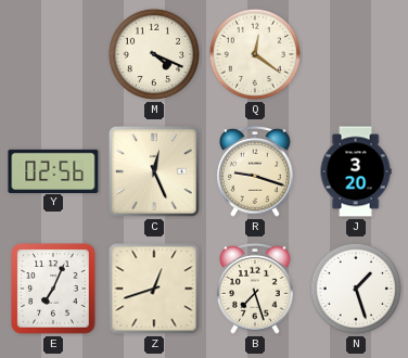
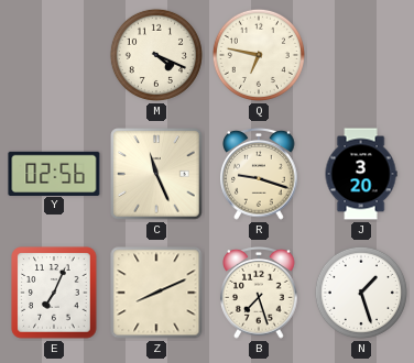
Q: 12:21 -> 6:47 (259, 55)
C: 12:26 -> 11:26 (156, 174)
Z: 12:42 -> 8:11 (156, 293)
